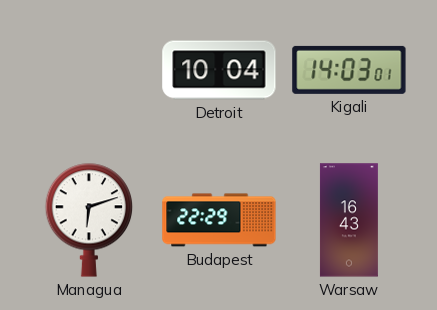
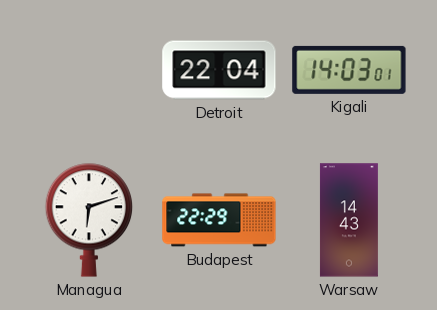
Detroit: 10:04 -> 22:04 (219, 70)
Warsaw: 16:43 -> 14:43 (349, 220)
